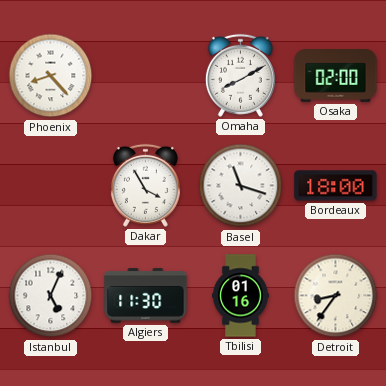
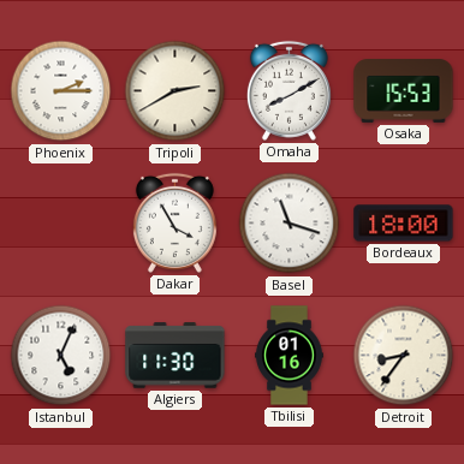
Phoenix: 8:23 -> 2:15 (61, 91)
Tripoli: none -> 2:40 (176, 91)
Osaka: 02:00 -> 15:53 (404, 91)
